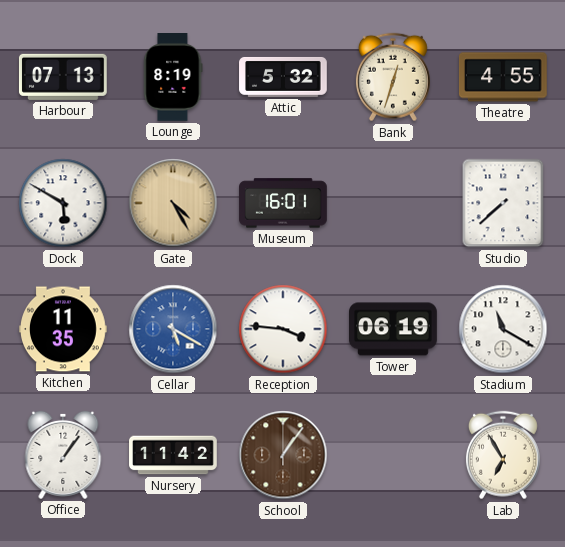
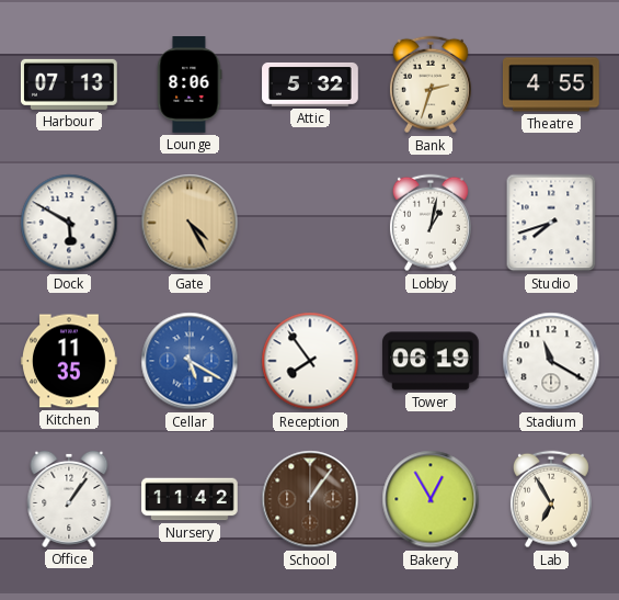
Lounge: 8:19 -> 8:06 (190, 86)
Bank: 12:33 -> 2:33 (431, 84)
Museum: 16:01 -> none (284, 203)
Lobby: none -> 1:02 (431, 223)
Studio: 7:38 -> 7:42 (551, 223)
Reception: 3:46 -> 7:54 (310, 361)
Bakery: none -> 12:55 (431, 499)
